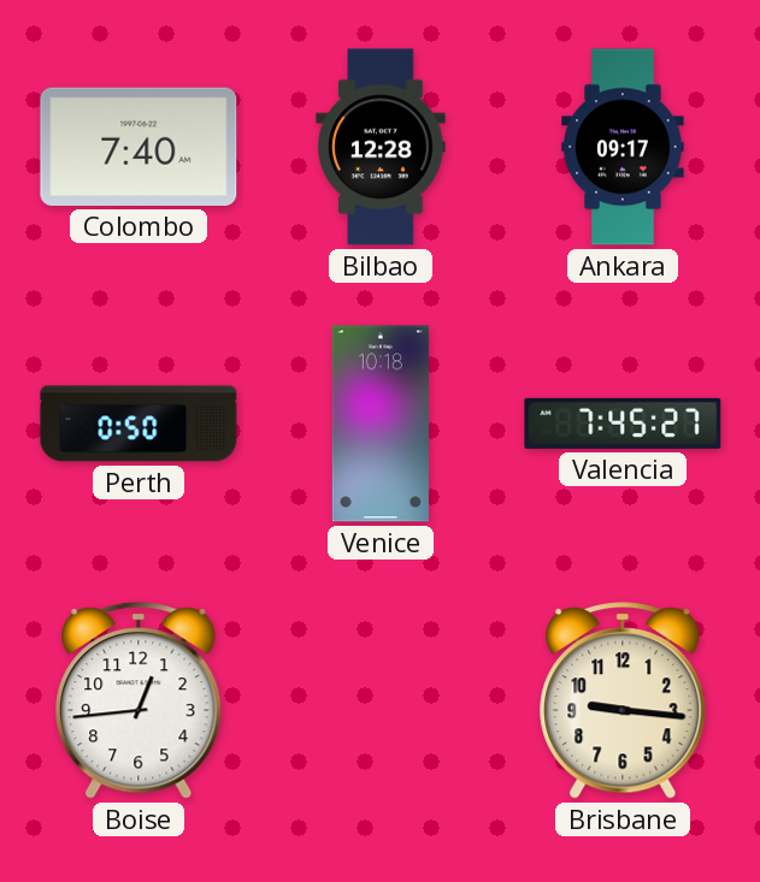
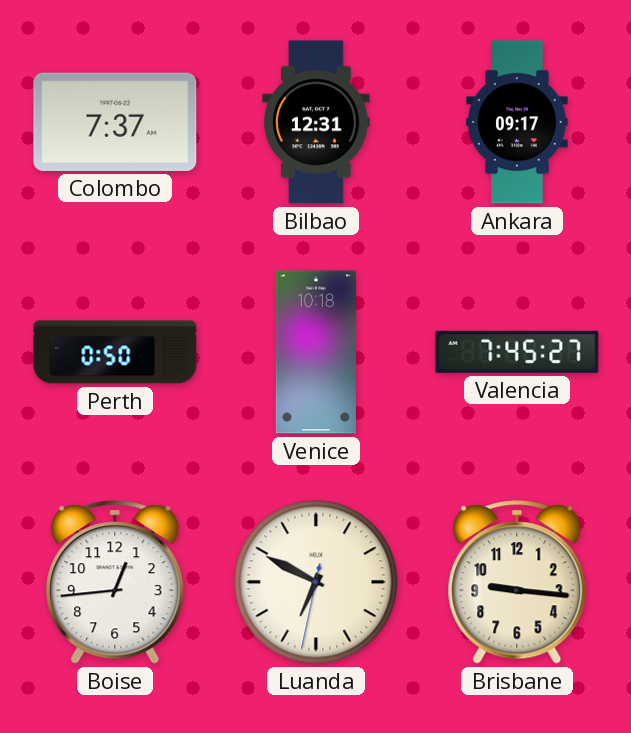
Colombo: 7:40 -> 7:37 (115, 122)
Bilbao: 12:28 -> 12:31 (316, 122)
Luanda: none -> 6:49 (316, 582)
